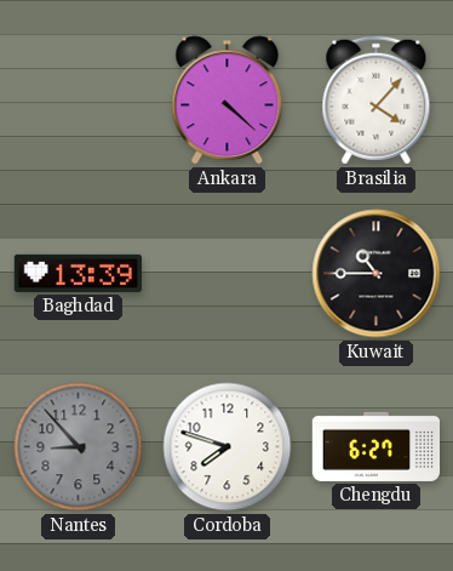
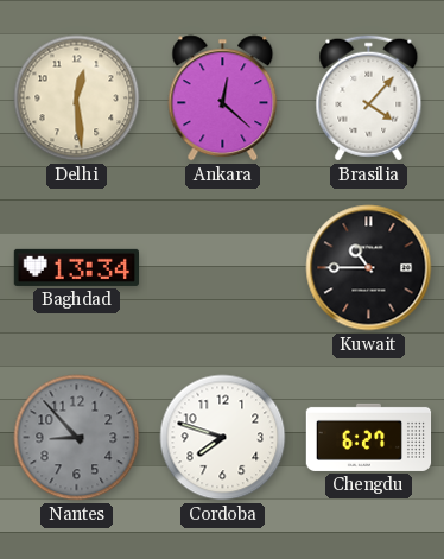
Delhi: none -> 12:29 (77, 99)
Ankara: 4:22 -> 12:22 (223, 99)
Baghdad: 13:39 -> 13:34 (76, 267)
